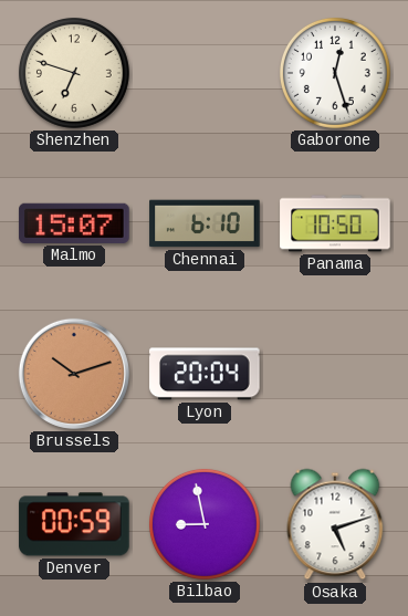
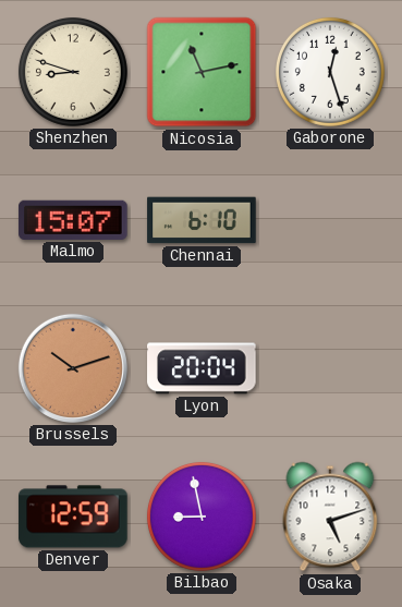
Shenzhen: 6:48 -> 8:48 (73, 72)
Nicosia: none -> 11:13 (202, 72)
Panama: 10:50 -> none (335, 223)
Denver: 00:59 -> 12:59 (73, 517)
